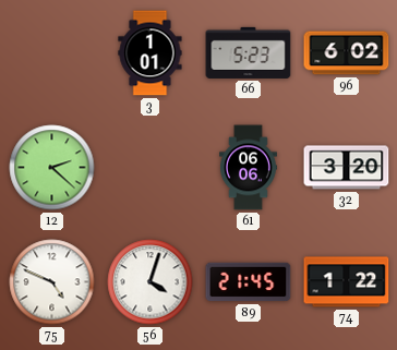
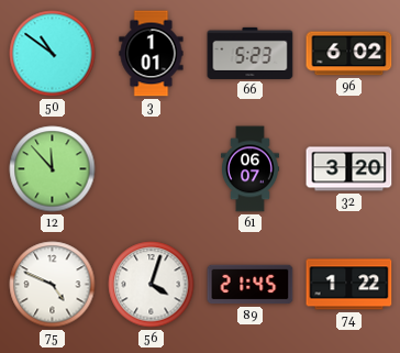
50: none -> 10:51 (53, 54)
12: 2:22 -> 11:53 (53, 169)
61: 06:06 -> 06:07 (251, 169)
